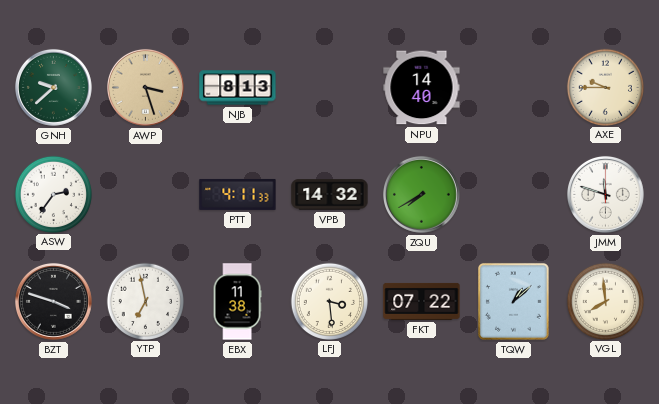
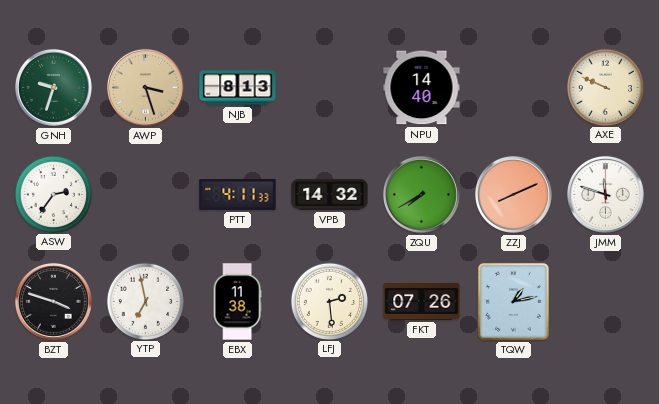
GNH: 9:38 -> 9:33 (53, 87)
AXE: 9:45 -> 9:49 (605, 87)
ZZJ: none -> 8:11 (513, 194)
LFJ: 3:29 -> 2:29 (329, 301)
FKT: 07:22 -> 07:26 (422, 301)
TQW: 1:08 -> 1:13 (513, 301)
VGL: 7:59 -> none (605, 301)
